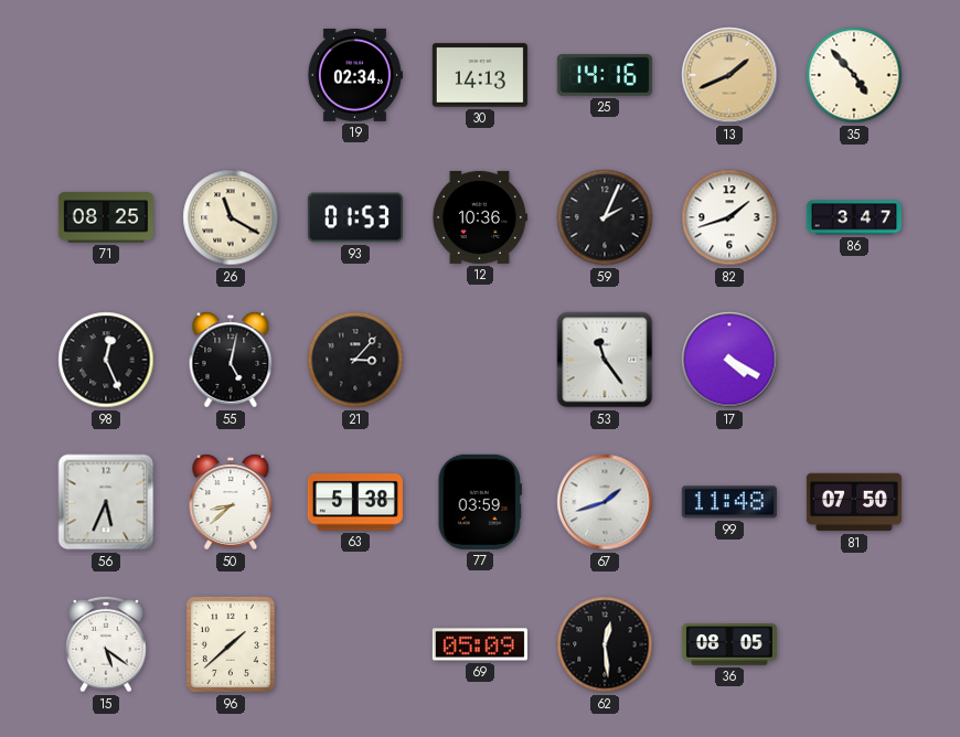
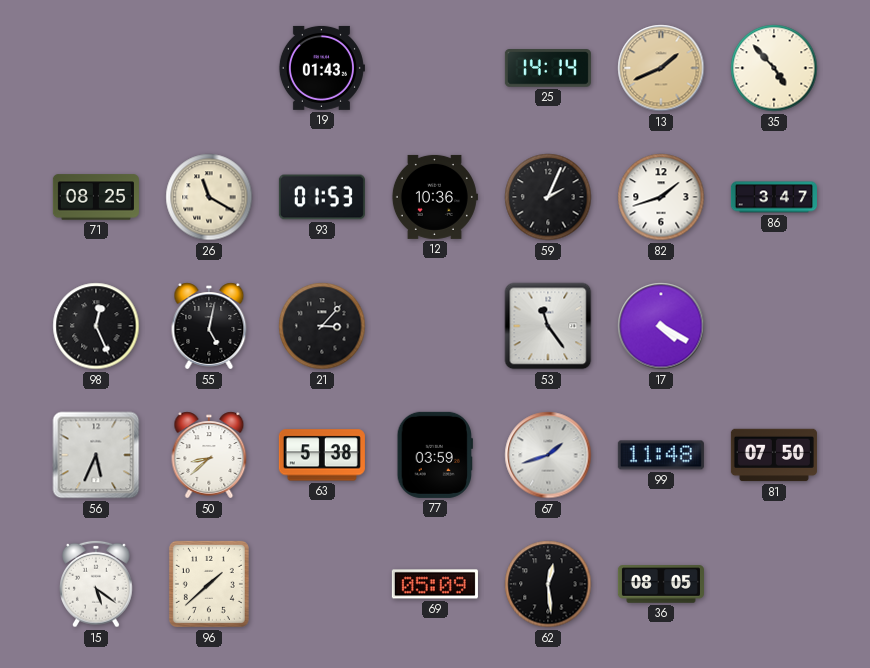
19: 02:34 -> 01:43 (321, 68)
30: 14:13 -> none (480, 75)
25: 14:16 -> 14:14 (548, 68)
